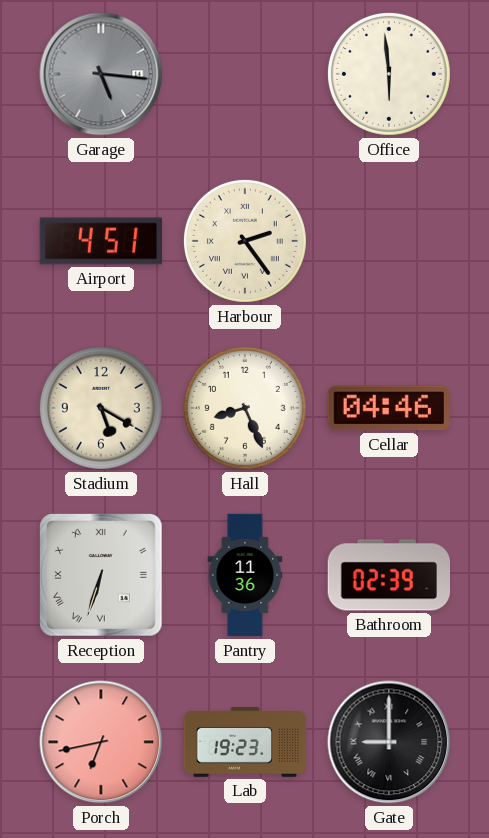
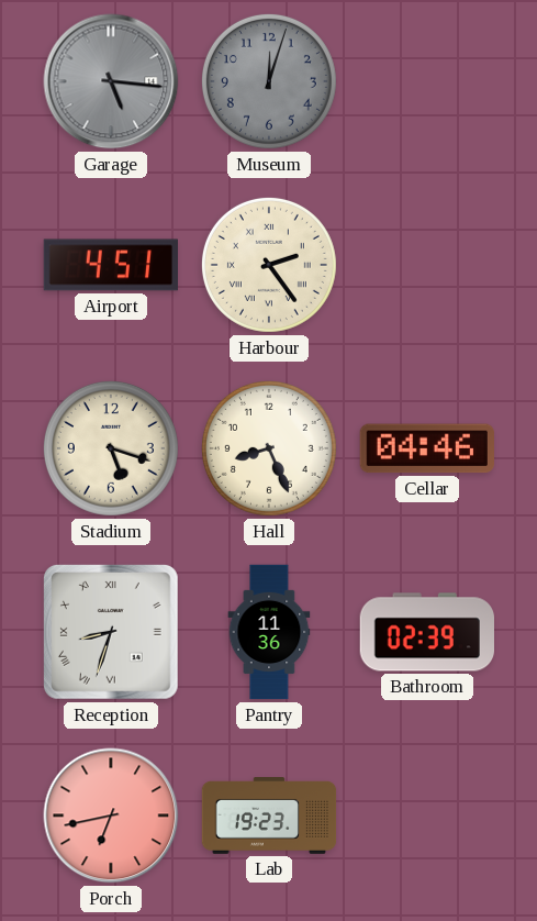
Museum: none -> 12:03 (269, 81)
Office: 5:59 -> none (389, 74)
Stadium: 5:20 -> 5:18 (111, 448)
Reception: 6:33 -> 8:33 (111, 632)
Gate: 9:00 -> none (389, 742)
